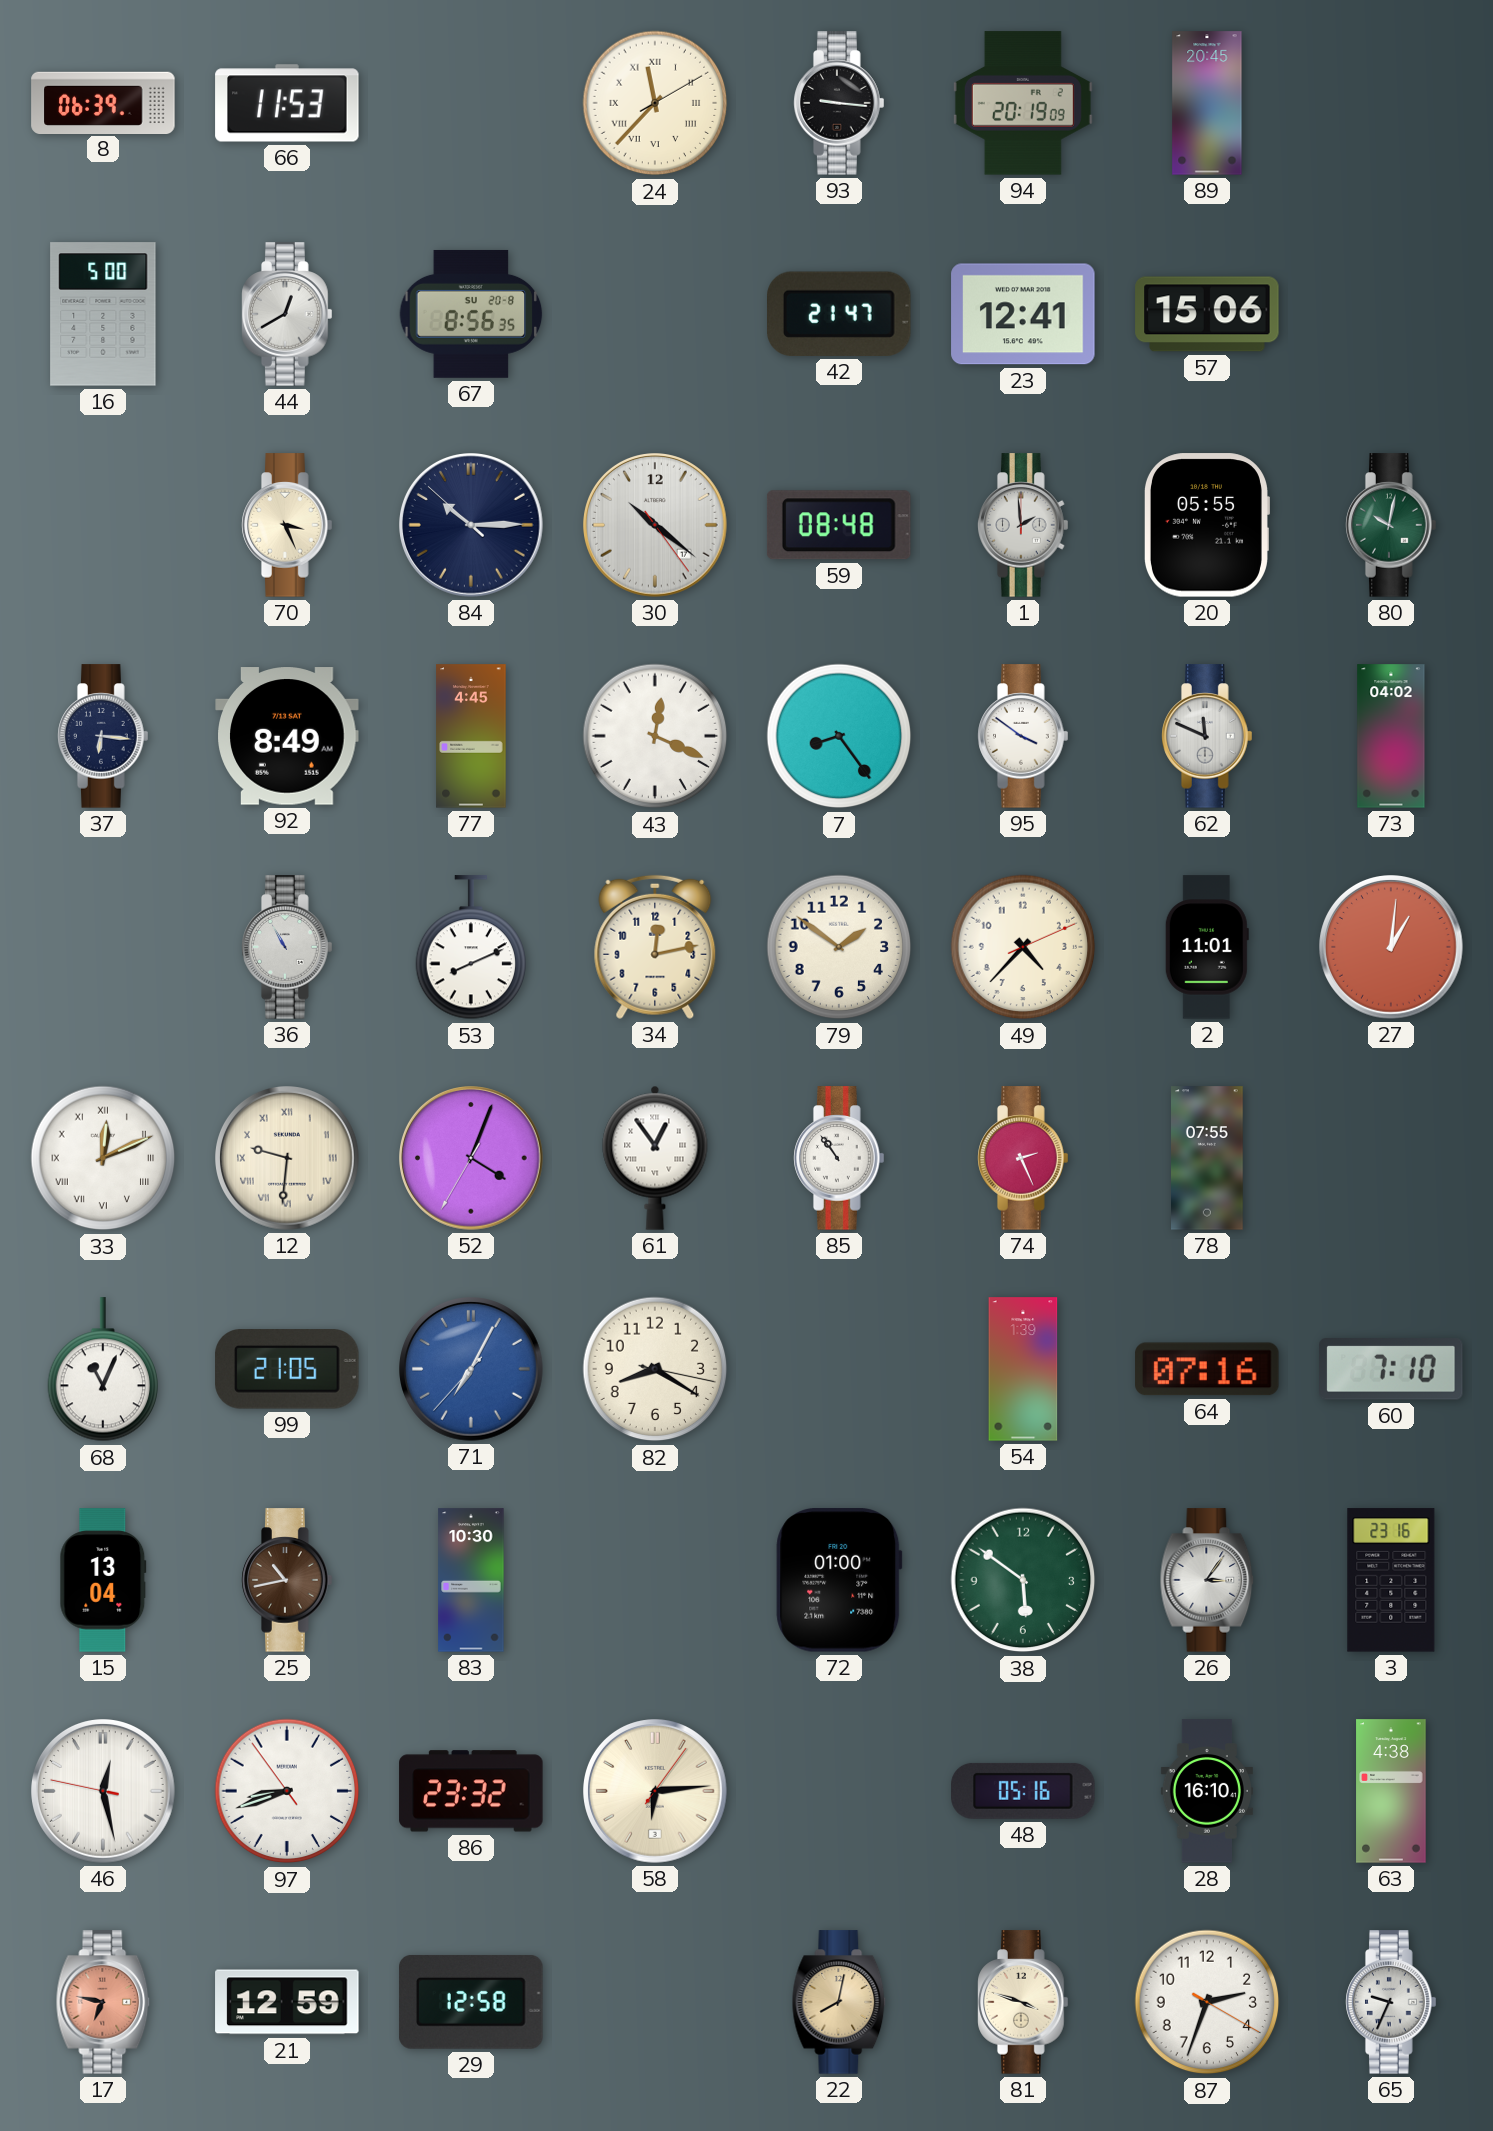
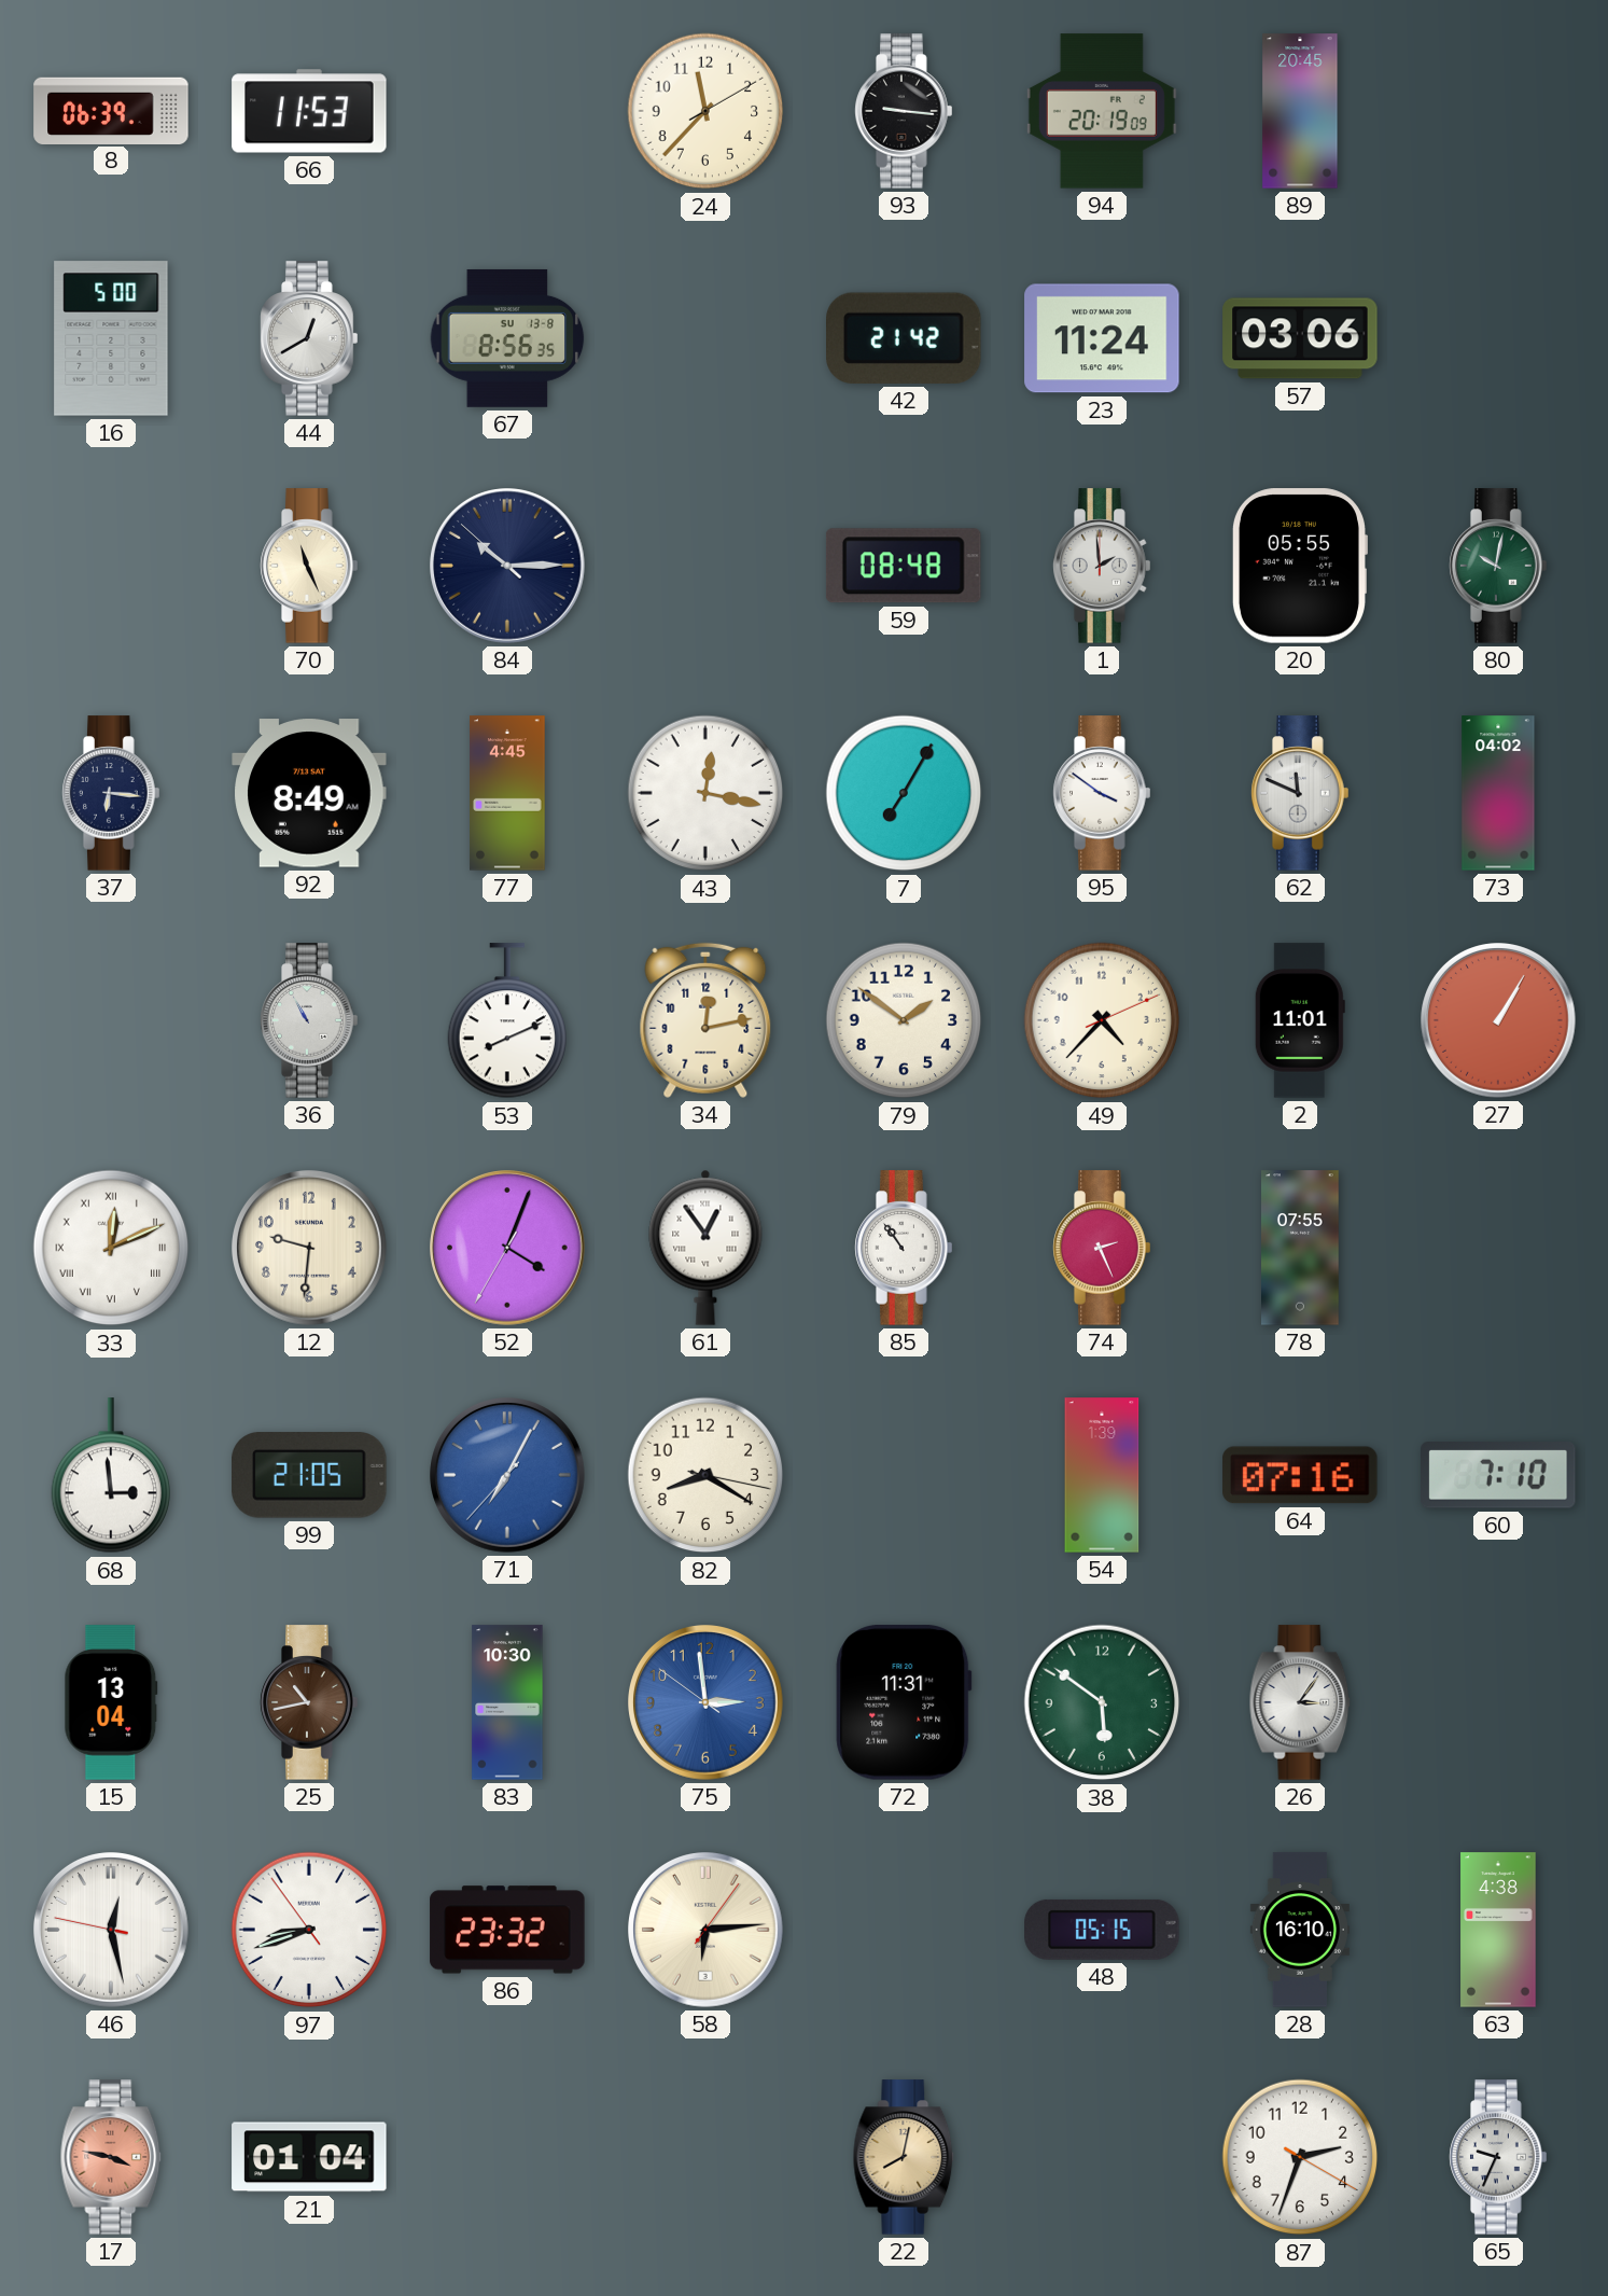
24 numerals: Roman -> Arabic (705, 111)
67 date: SU 20-8 -> SU 13-8 (507, 338)
42: 21:47 -> 21:42 (905, 338)
23: 12:41 -> 11:24 (1102, 338)
57: 15:06 -> 03:06 (1300, 338)
70: 3:26 -> 11:26 (309, 566)
30: 10:21 -> none (656, 526)
43: 12:19 -> 12:17 (705, 793)
7: 8:24 -> 7:05 (904, 793)
27: 1:01 -> 1:05 (1499, 1021)
12 numerals: Roman -> Arabic (310, 1249)
68: 11:04 -> 2:59 (111, 1476)
75: none -> 2:58 (707, 1703)
72: 01:00 -> 11:31 (904, 1702)
3: 23:16 -> none (1391, 1580)
48: 05:16 -> 05:15 (1102, 1930)
17: 6:47 -> 3:47 (111, 2157)
21: 12:59 -> 01:04 (309, 2157)
29: 12:58 -> none (471, 2002)
81: 3:48 -> none (1023, 2002)
